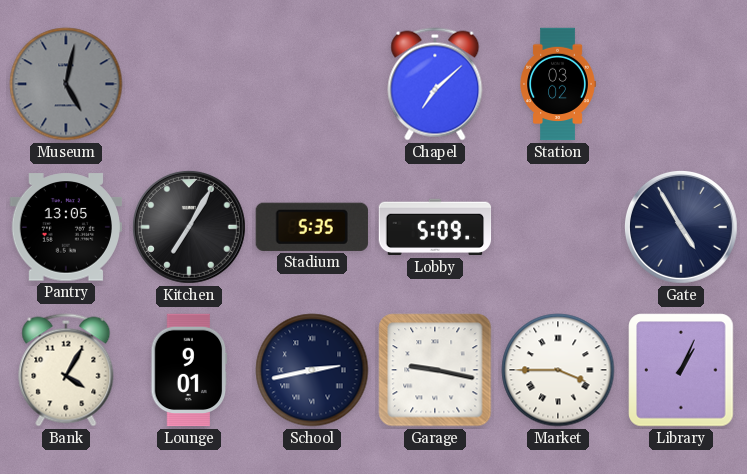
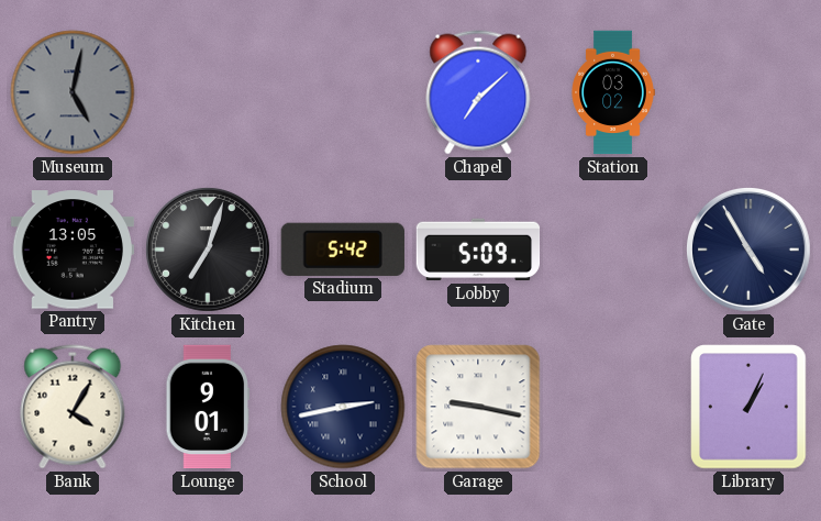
Kitchen: 7:05 -> 7:03 (208, 250)
Stadium: 5:35 -> 5:42 (343, 250)
Market: 3:45 -> none (558, 370)
